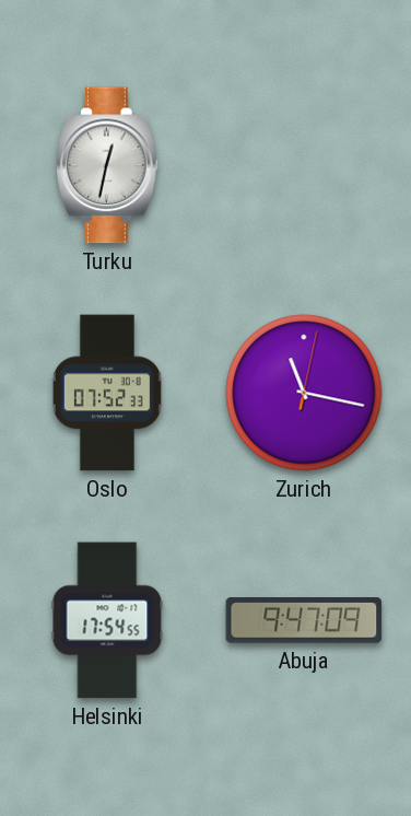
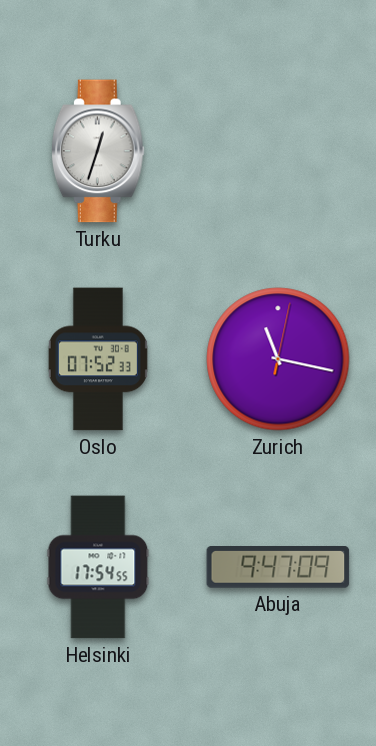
Turku: 12:32 -> 12:33 (98, 151)
